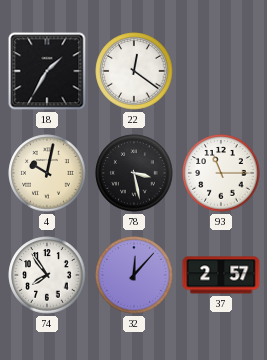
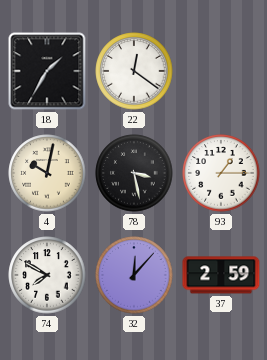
93: 11:15 -> 1:15 (221, 173)
74: 7:54 -> 7:50 (47, 275)
37: 2:57 -> 2:59 (221, 275)
